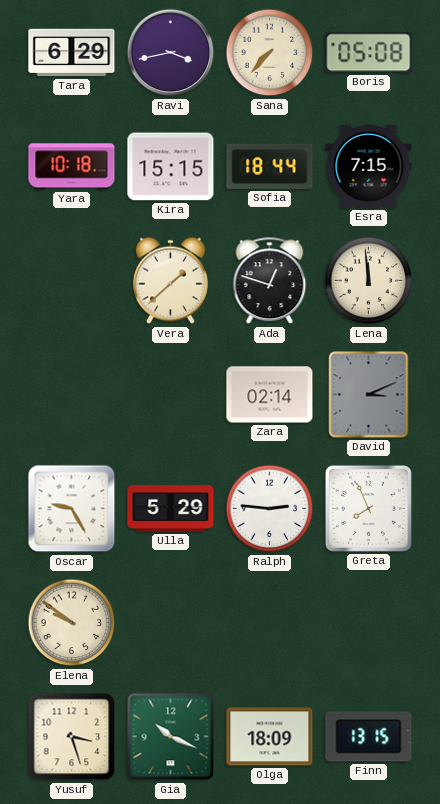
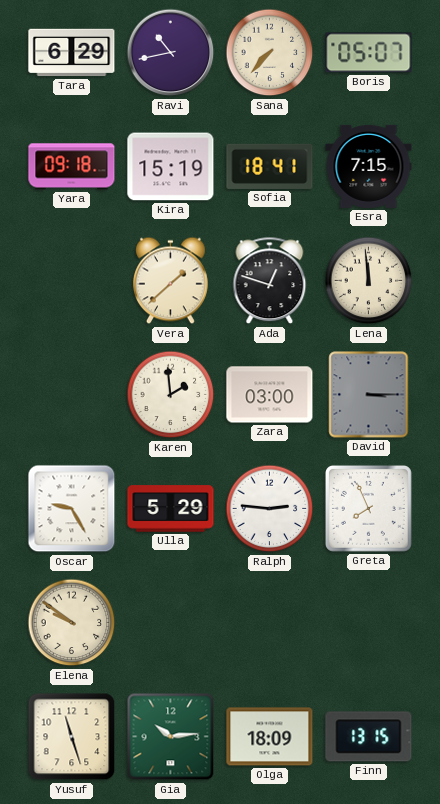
Ravi: 3:43 -> 10:43 (171, 53)
Boris: 05:08 -> 05:07 (369, 53)
Yara: 10:18 -> 09:18 (72, 167)
Kira: 15:15 -> 15:19 (171, 167)
Sofia: 18:44 -> 18:41 (270, 166)
Karen: none -> 1:59 (171, 395)
Zara: 02:14 -> 03:00 (270, 395)
David: 3:11 -> 3:15 (369, 395)
Yusuf: 3:27 -> 11:27 (72, 737)
Gia: 10:19 -> 10:14 (171, 737)
